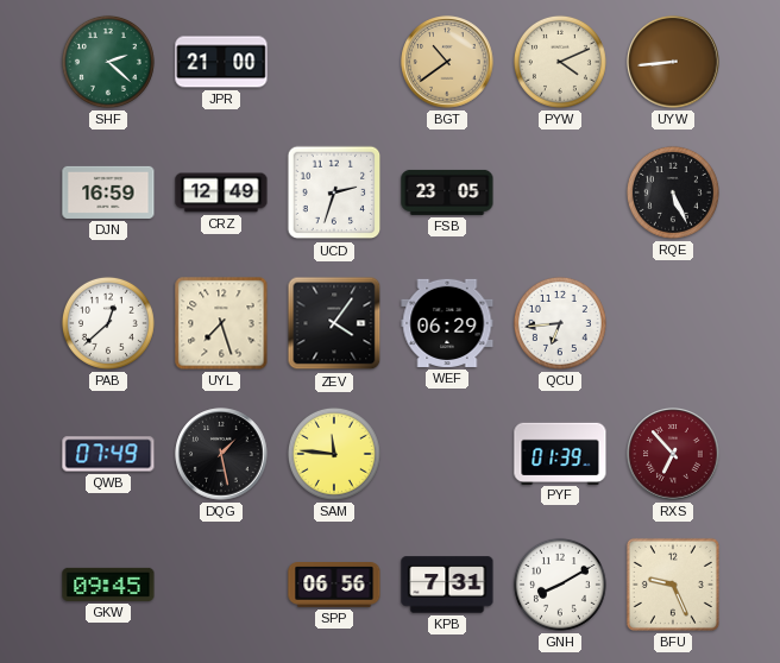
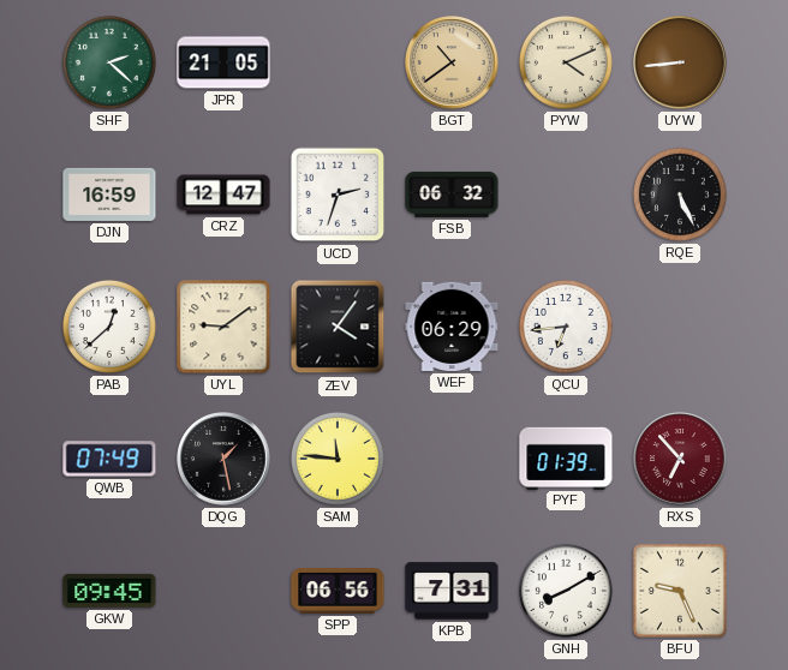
JPR: 21:00 -> 21:05 (223, 62)
CRZ: 12:49 -> 12:47 (223, 195)
FSB: 23:05 -> 06:32 (452, 195)
UYL: 7:27 -> 9:09 (223, 327)
